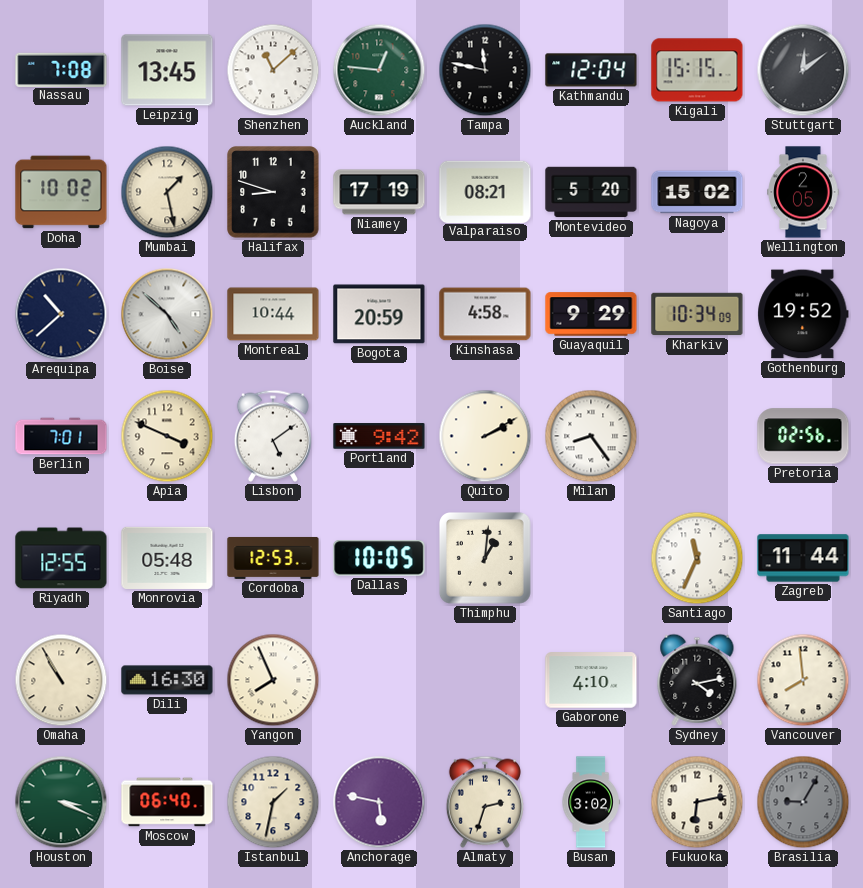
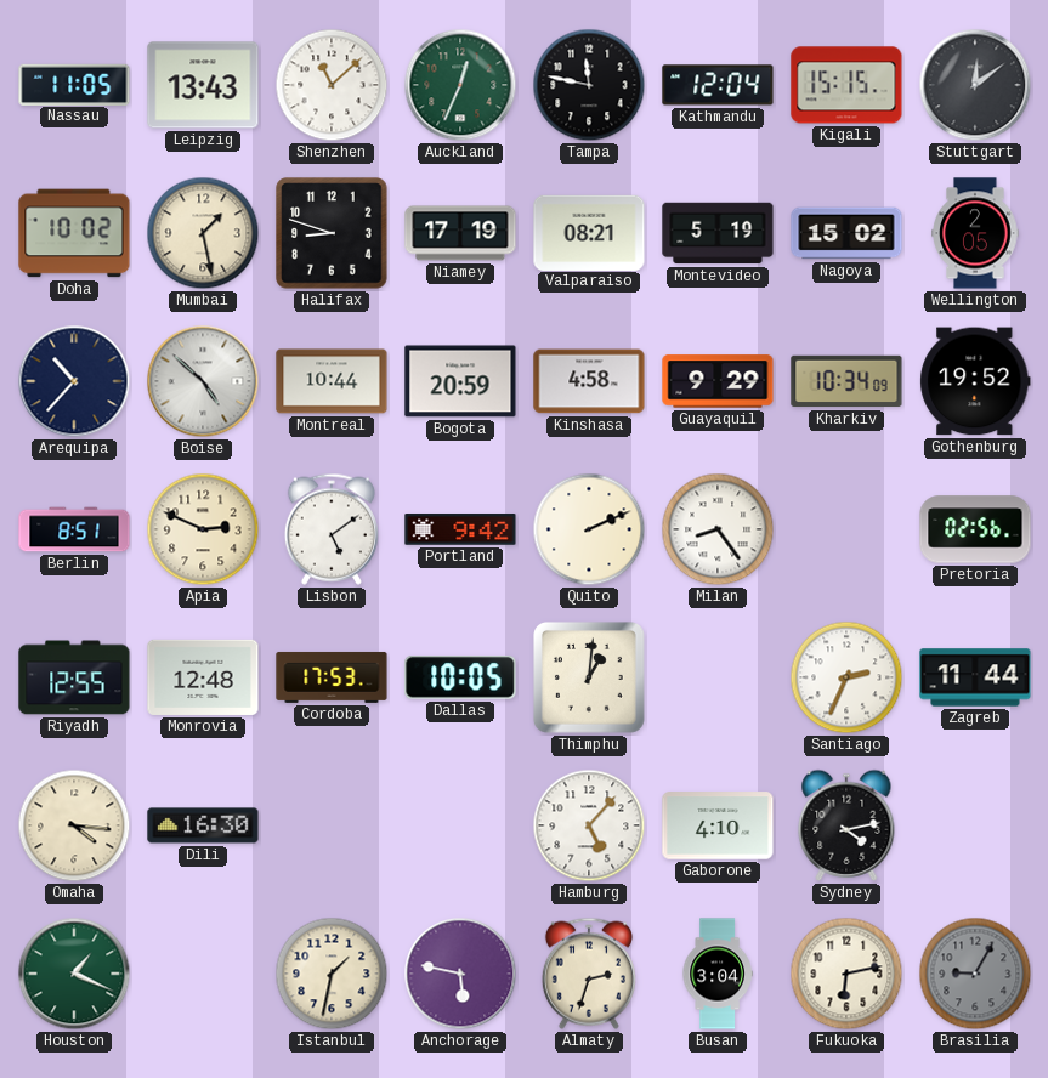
Nassau: 7:08 -> 11:05 (74, 84)
Leipzig: 13:45 -> 13:43 (203, 85)
Auckland: 12:46 -> 12:34 (460, 85)
Montevideo: 5:20 -> 5:19 (718, 233)
Arequipa: 10:38 -> 10:37 (74, 381)
Berlin: 7:01 -> 8:51 (74, 529)
Apia: 3:49 -> 2:49 (203, 529)
Quito: 2:10 -> 2:11 (589, 529)
Monrovia: 05:48 -> 12:48 (203, 677)
Cordoba: 12:53 -> 17:53 (332, 677)
Santiago: 11:34 -> 2:34 (846, 677)
Omaha: 10:55 -> 4:16 (74, 825)
Yangon: 7:56 -> none (273, 680)
Hamburg: none -> 5:07 (589, 825)
Vancouver: 7:59 -> none (803, 680)
Houston: 3:19 -> 1:19 (74, 974)
Moscow: 06:40 -> none (167, 802)
Busan: 3:02 -> 3:04 (718, 974)
